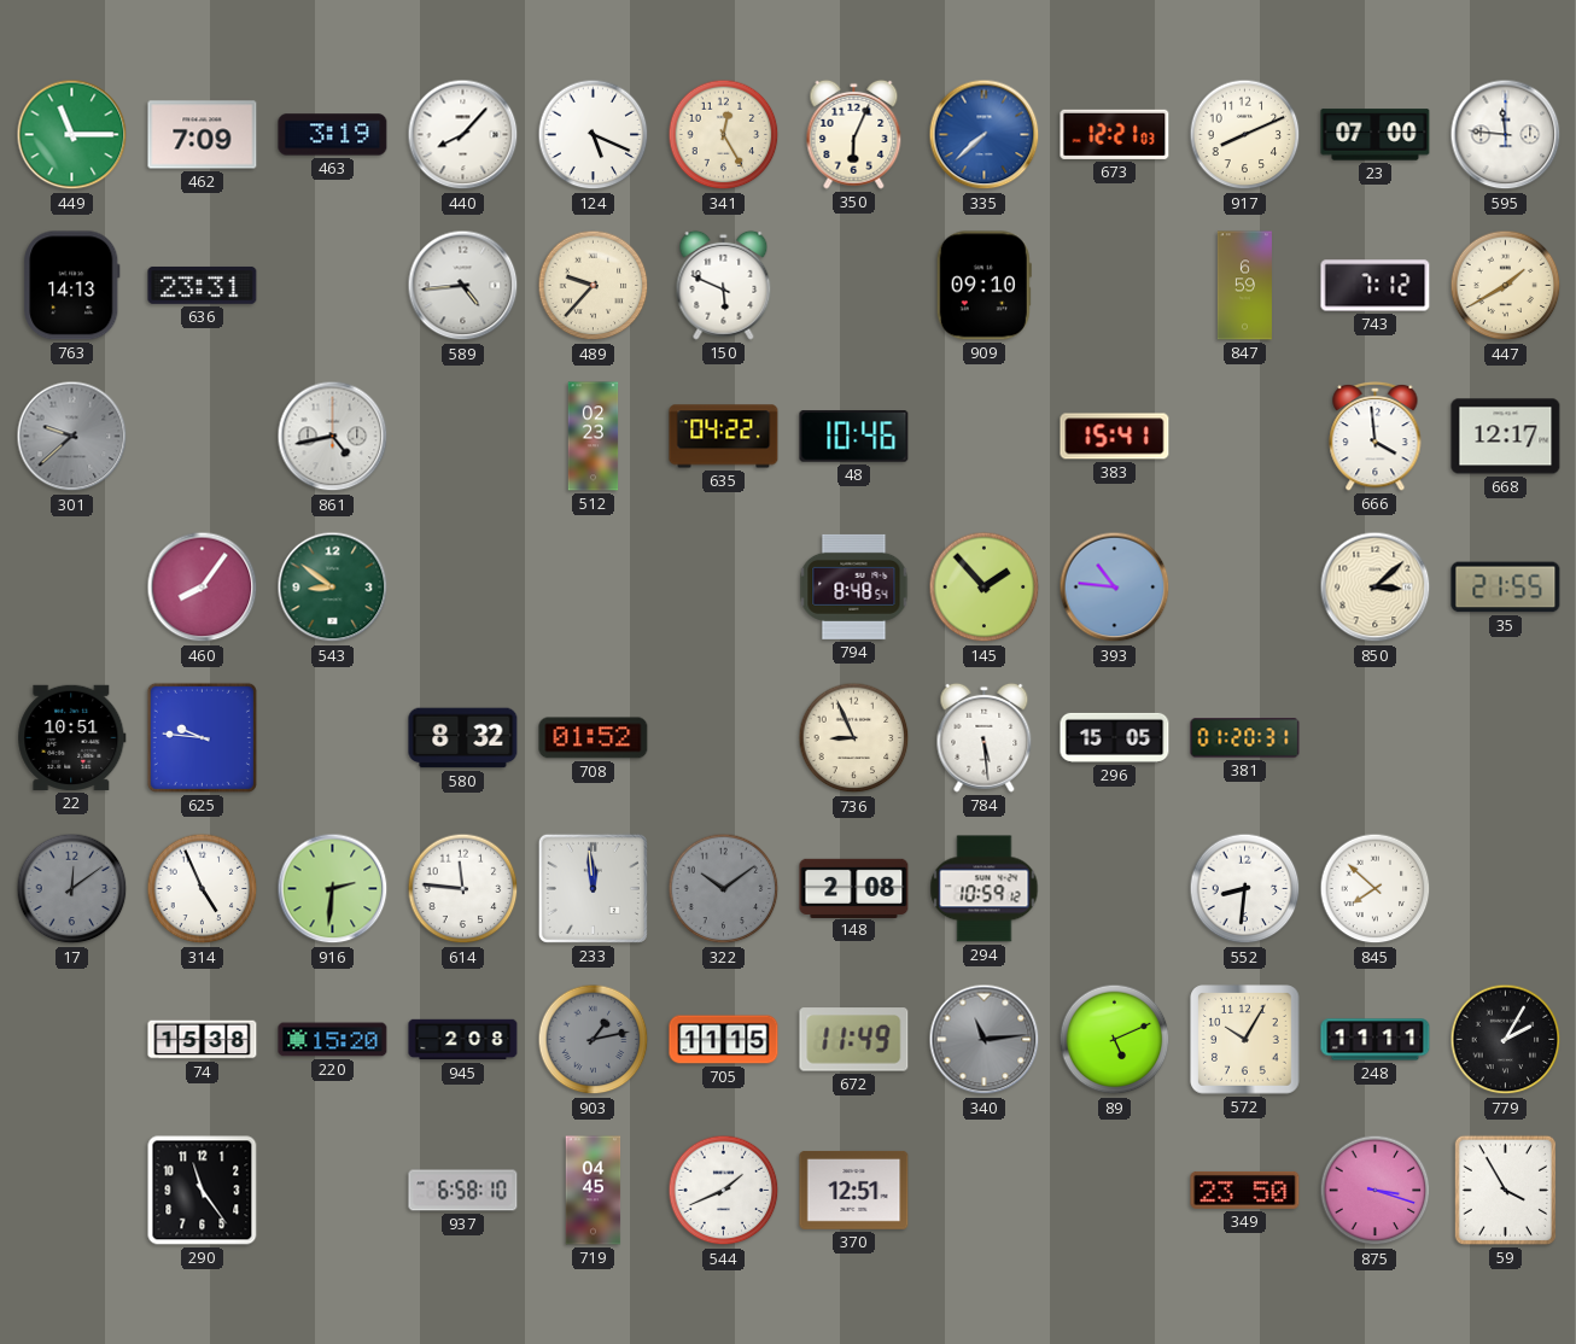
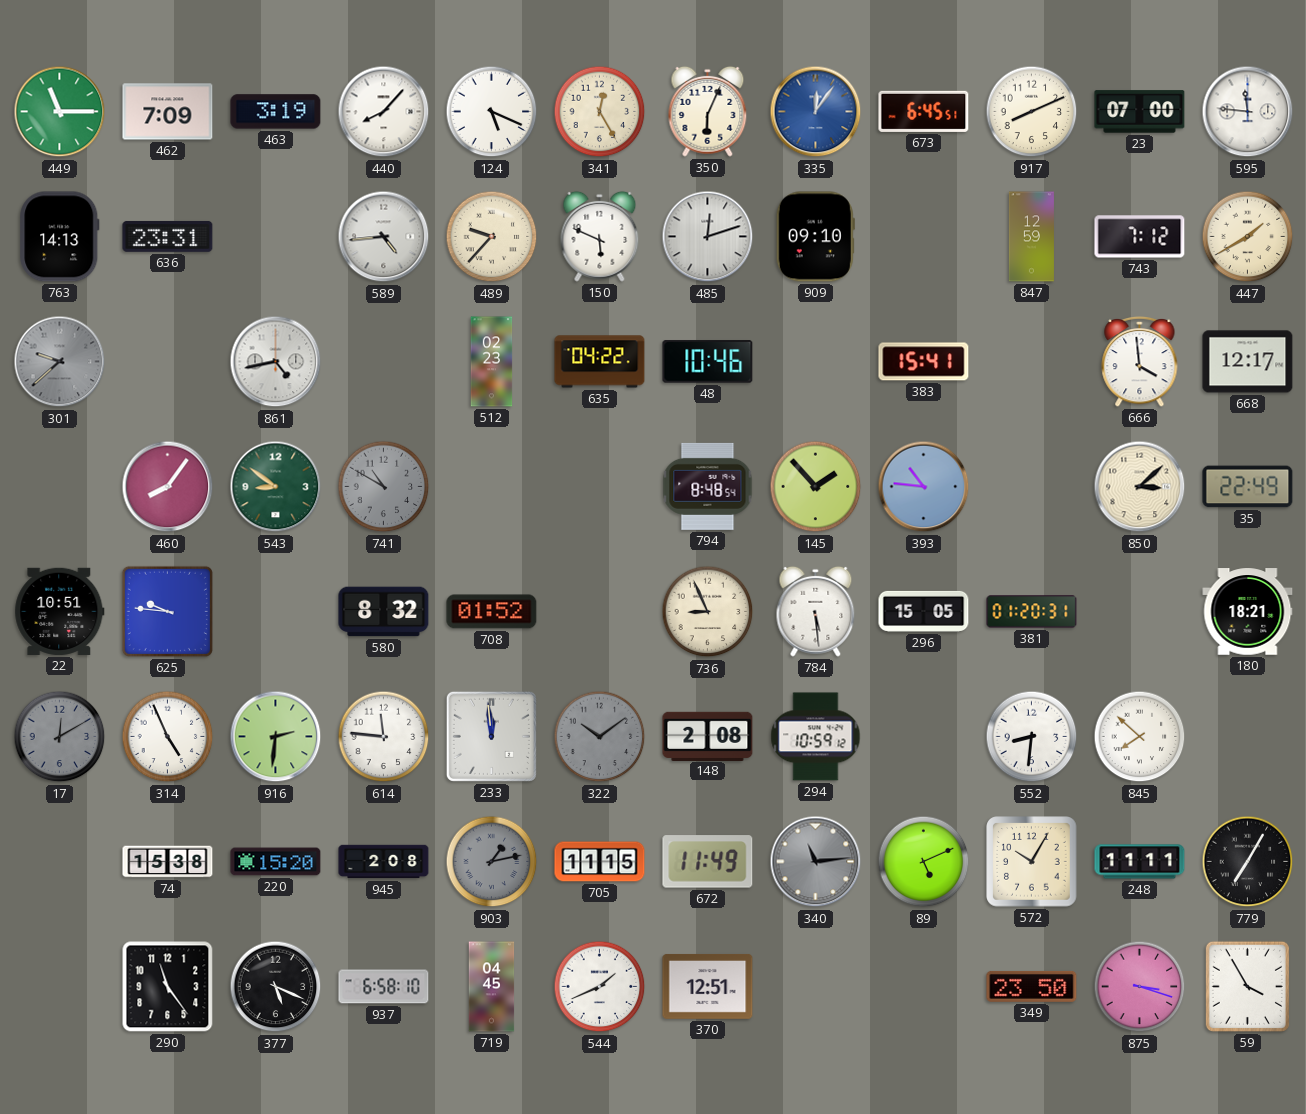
335: 7:38 -> 12:06 (816, 112)
673: 12:21 -> 6:45 (924, 111)
485: none -> 12:12 (708, 237)
847: 6:59 -> 12:59 (1031, 237)
741: none -> 10:50 (384, 487)
35: 21:55 -> 22:49 (1248, 487)
180: none -> 18:21 (1248, 612)
17: 12:09 -> 12:10 (60, 737)
779: 2:05 -> 7:05 (1248, 862)
377: none -> 5:19 (276, 987)
